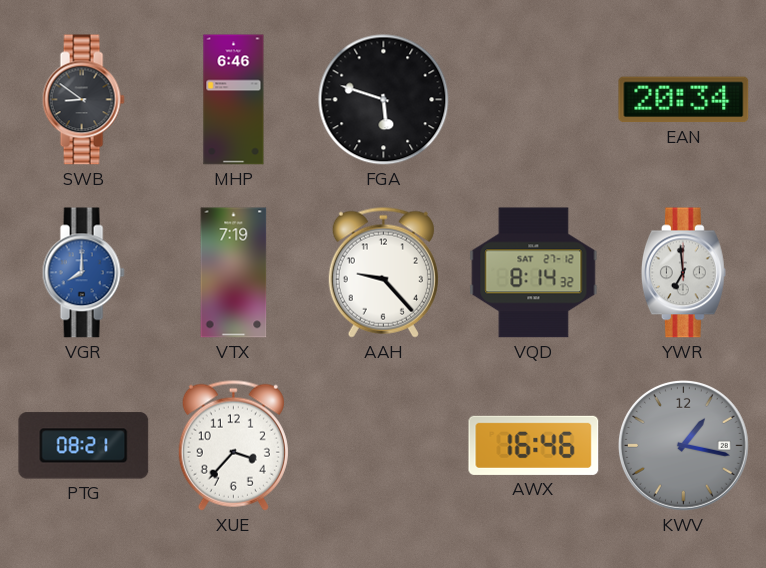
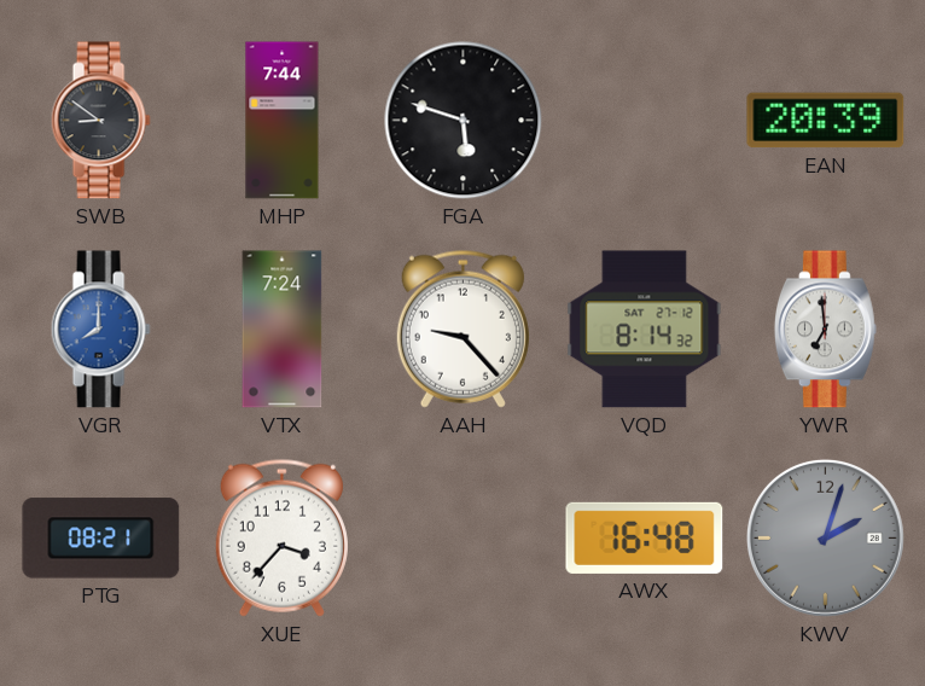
MHP: 6:46 -> 7:44 (283, 121)
EAN: 20:34 -> 20:39 (826, 121)
VTX: 7:19 -> 7:24 (283, 330)
AWX: 16:46 -> 16:48 (645, 537)
KWV: 1:17 -> 2:03 (825, 537)
